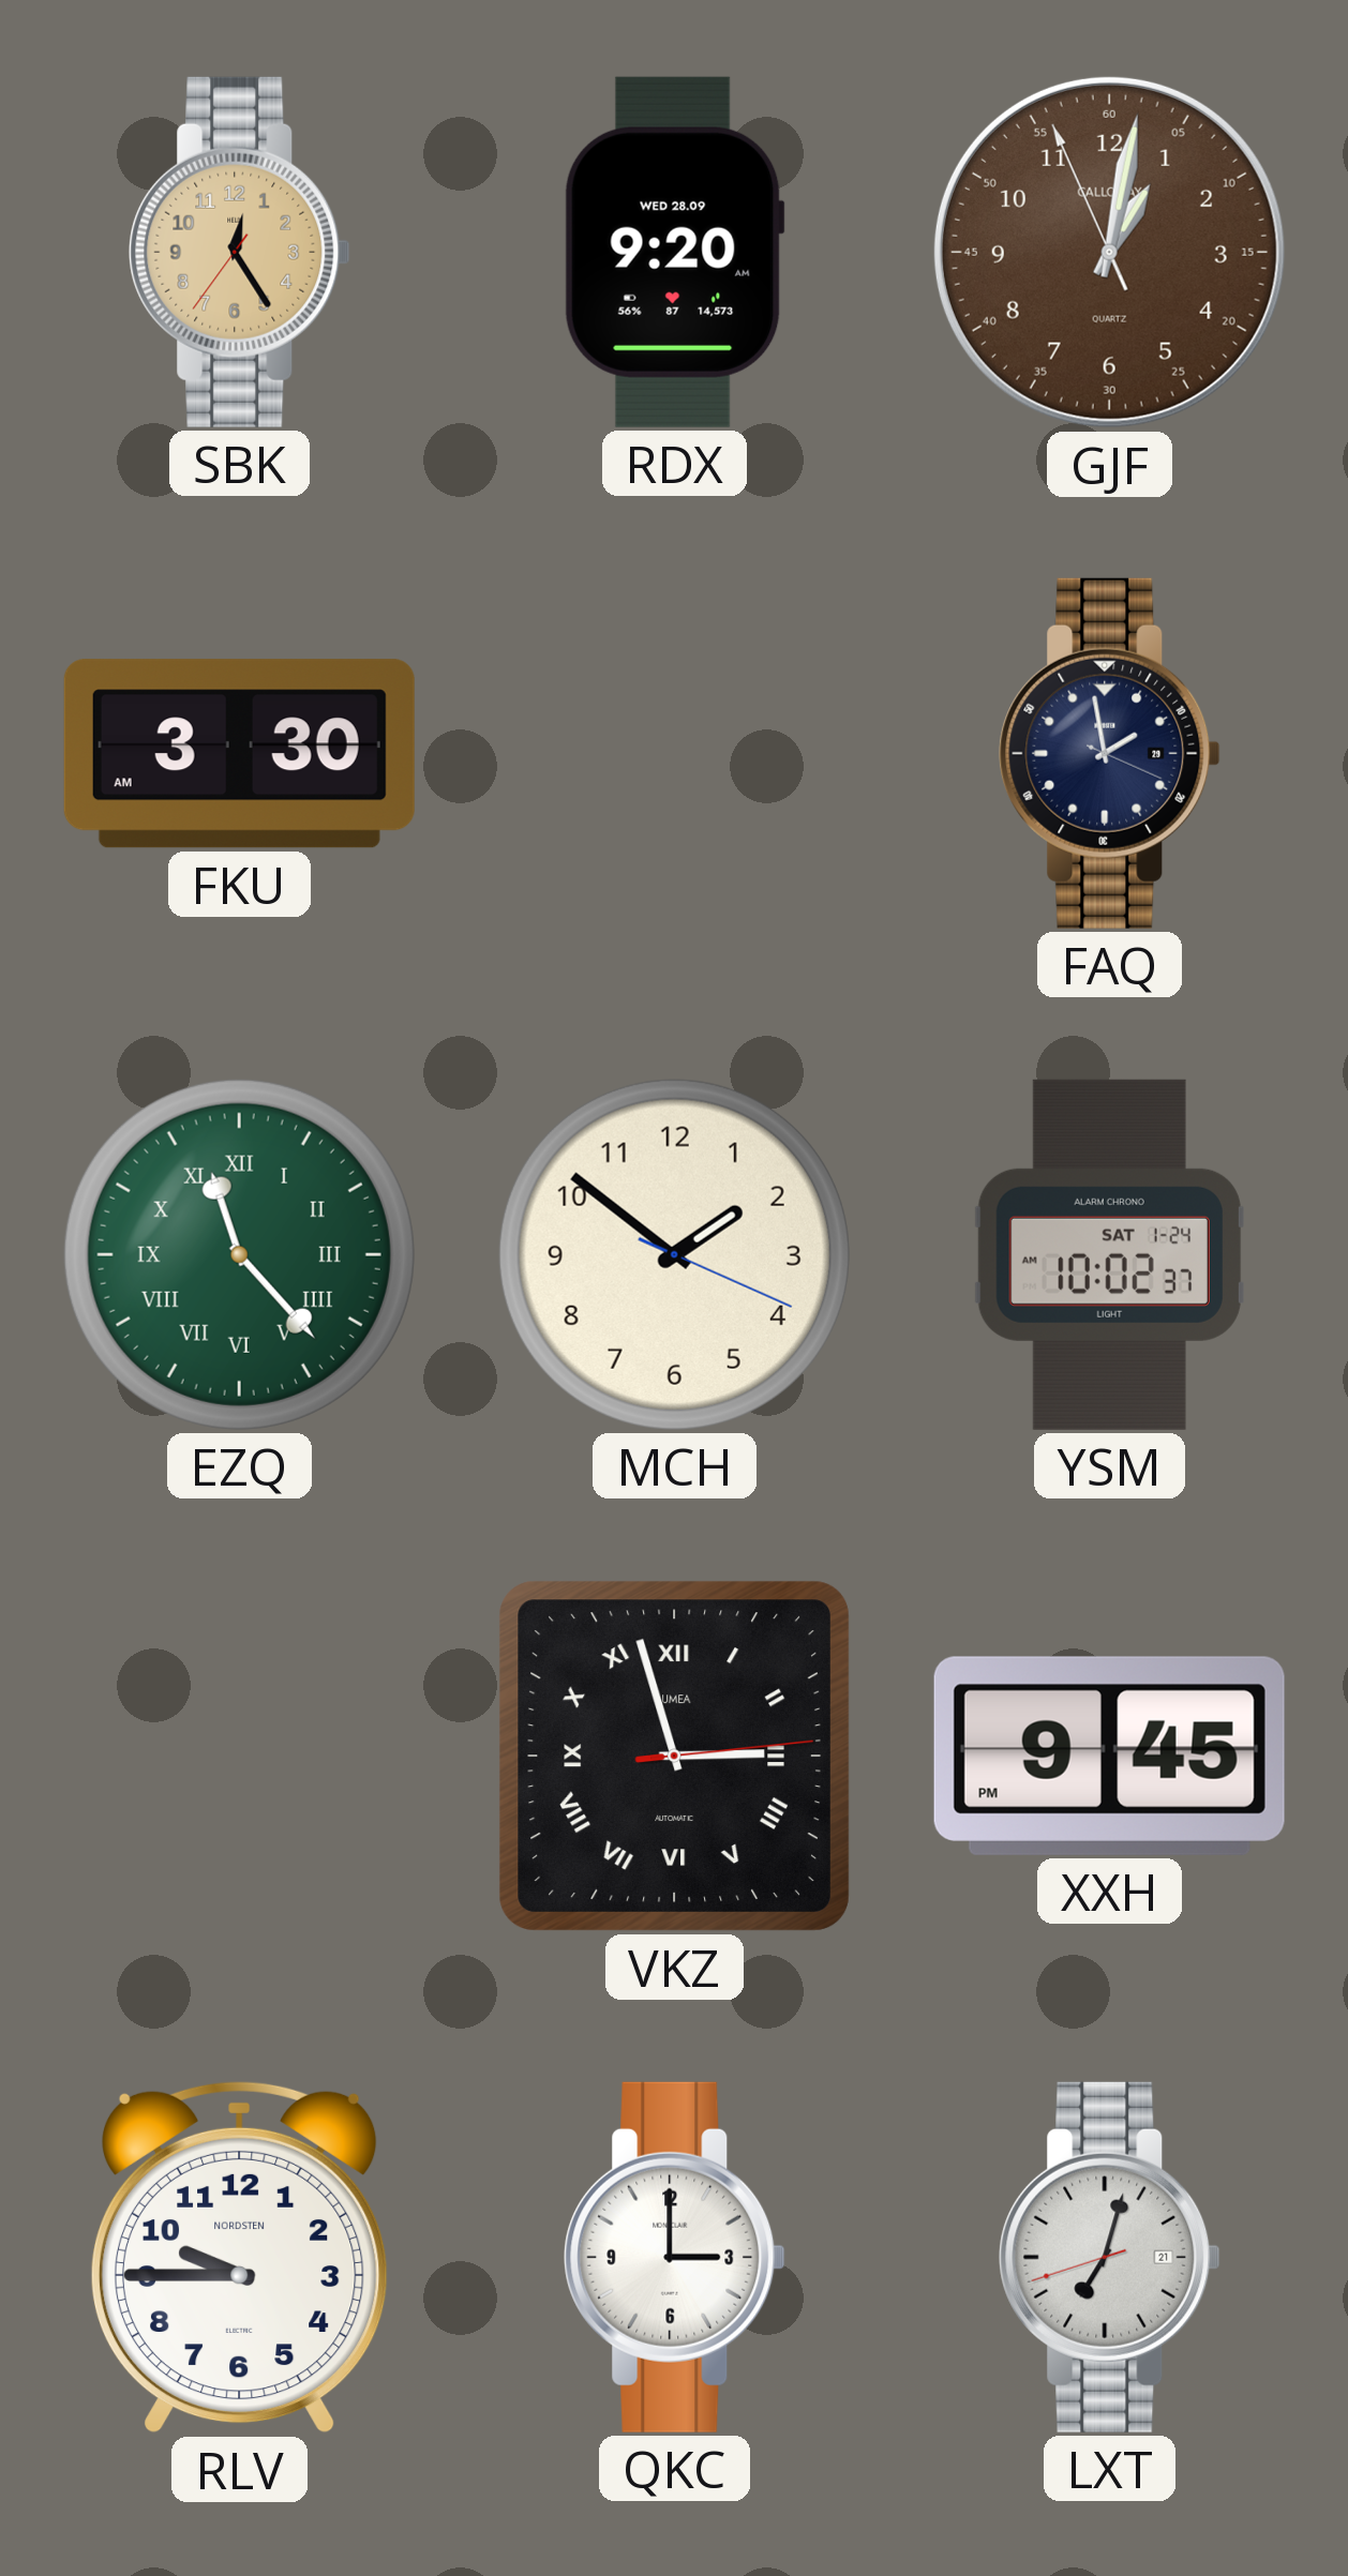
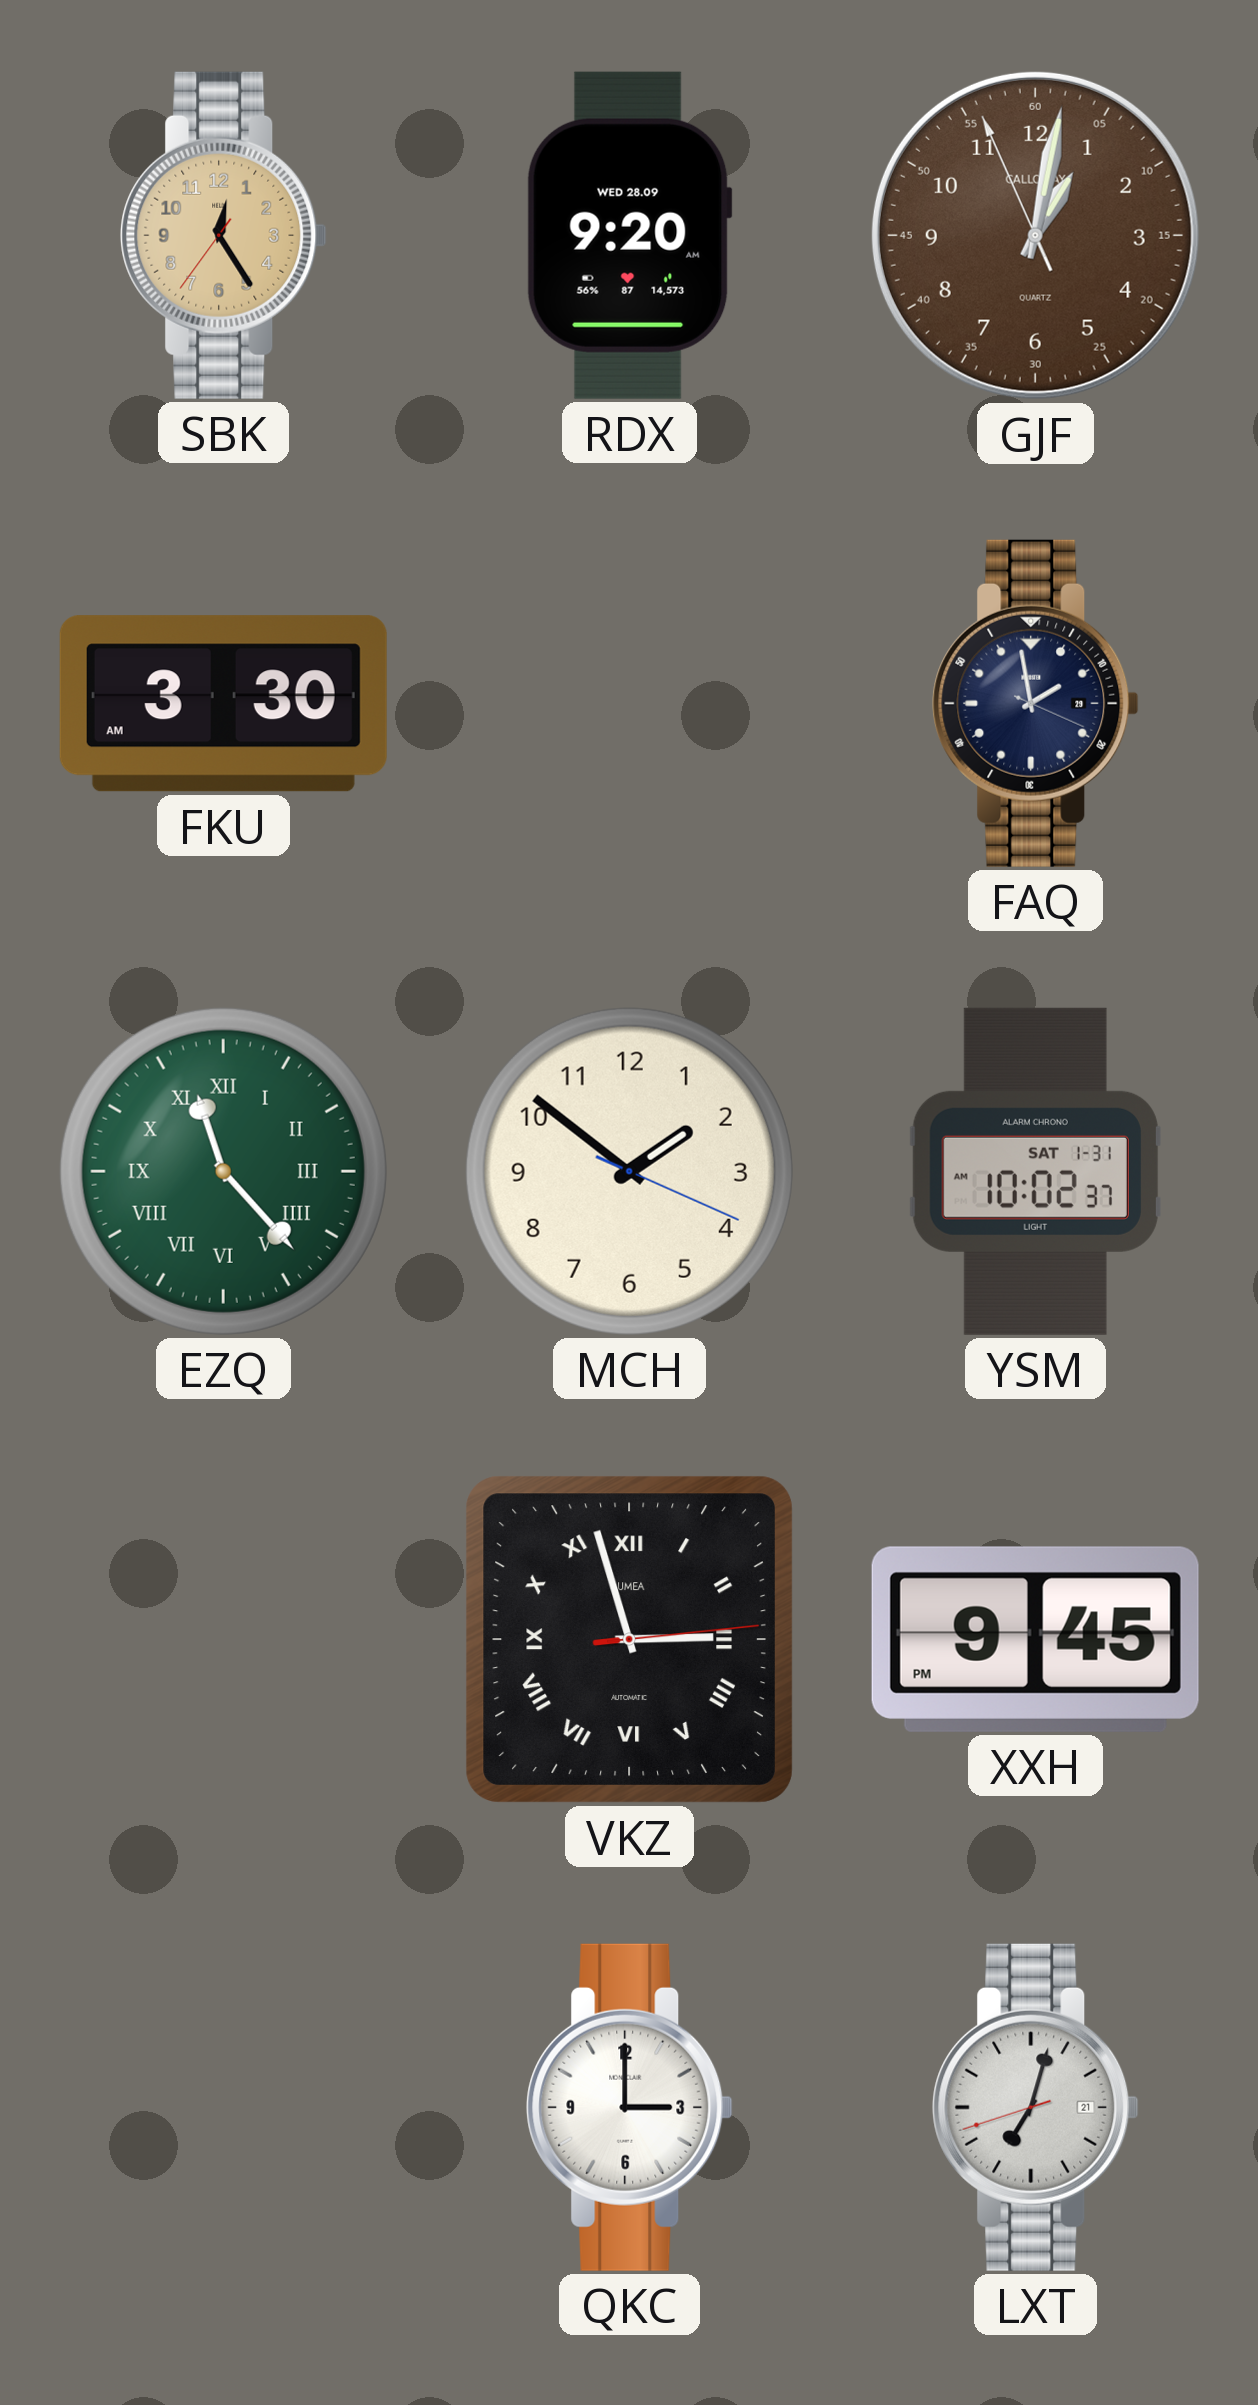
YSM date: SAT 1-24 -> SAT 1-31 (1035, 1171)
RLV: 9:45 -> none (239, 2257)
